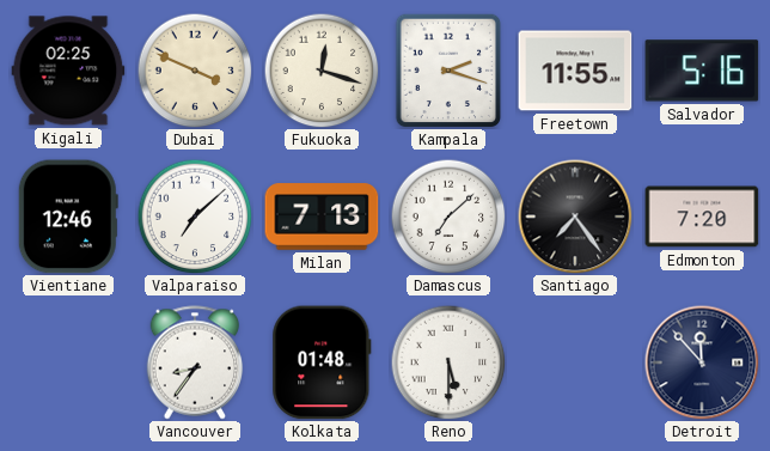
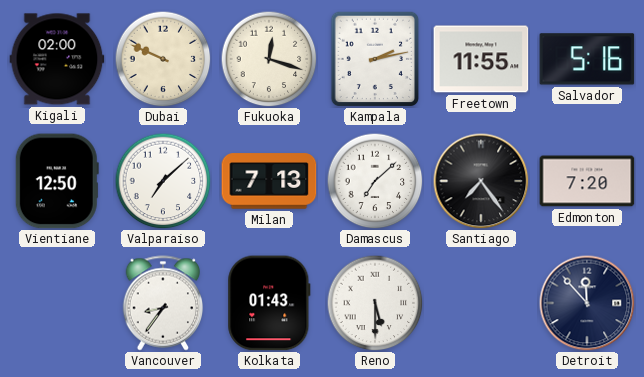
Kigali: 02:25 -> 02:00 (57, 59)
Dubai: 3:49 -> 9:49 (163, 59)
Kampala: 2:18 -> 2:13 (375, 59)
Vientiane: 12:46 -> 12:50 (57, 181)
Kolkata: 01:48 -> 01:43 (269, 303)
